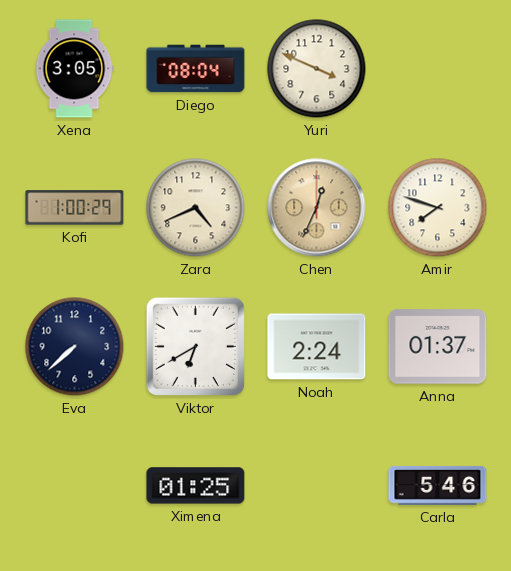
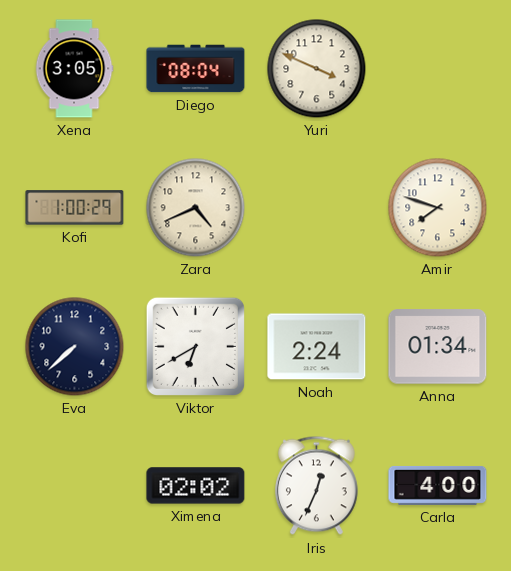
Chen: 12:34 -> none (317, 208)
Anna: 01:37 -> 01:34 (438, 347)
Ximena: 01:25 -> 02:02 (196, 486)
Iris: none -> 12:34 (316, 486)
Carla: 5:46 -> 4:00 (438, 485)
